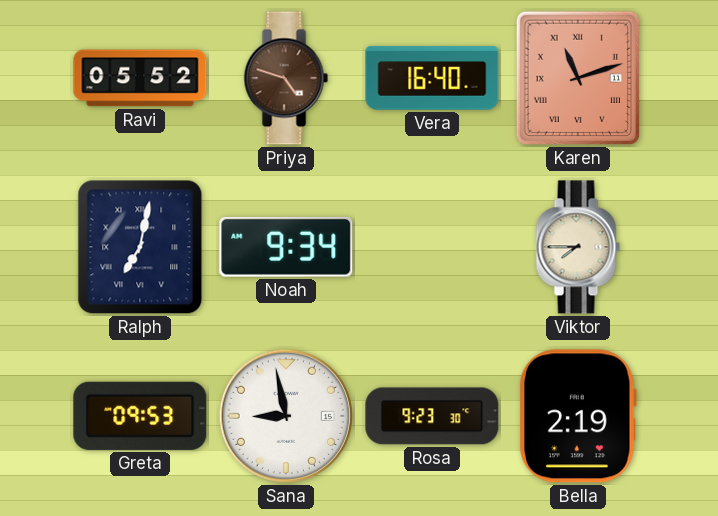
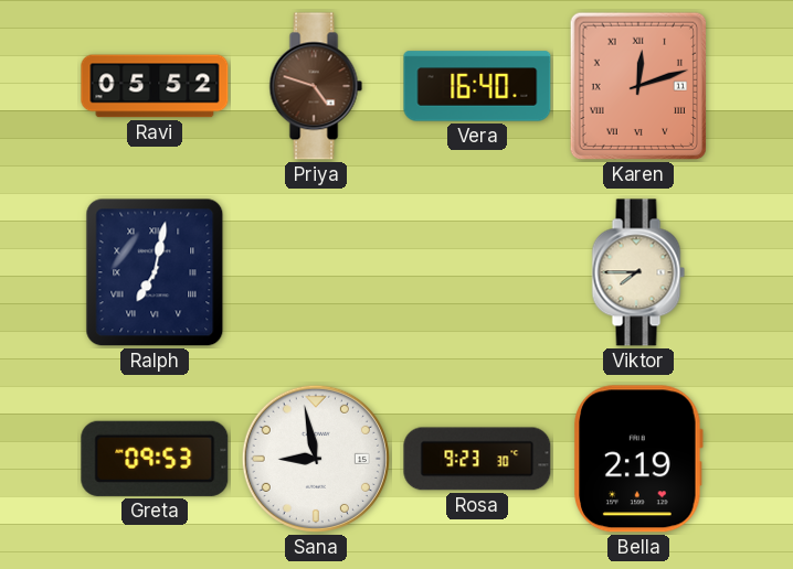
Karen: 11:12 -> 12:12 (637, 86)
Noah: 9:34 -> none (286, 247)
